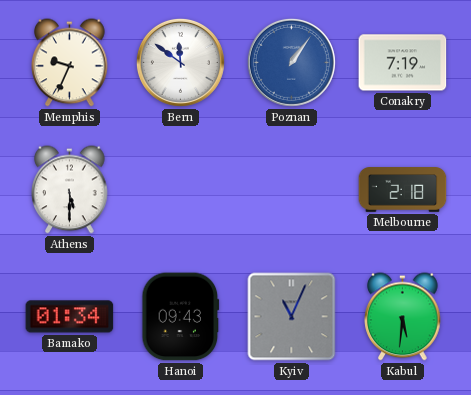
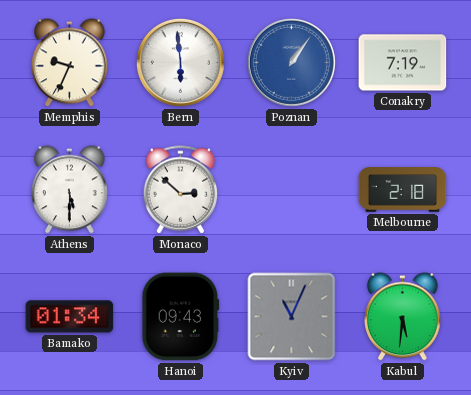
Bern: 11:51 -> 5:59 (180, 62)
Monaco: none -> 2:52 (181, 190)
